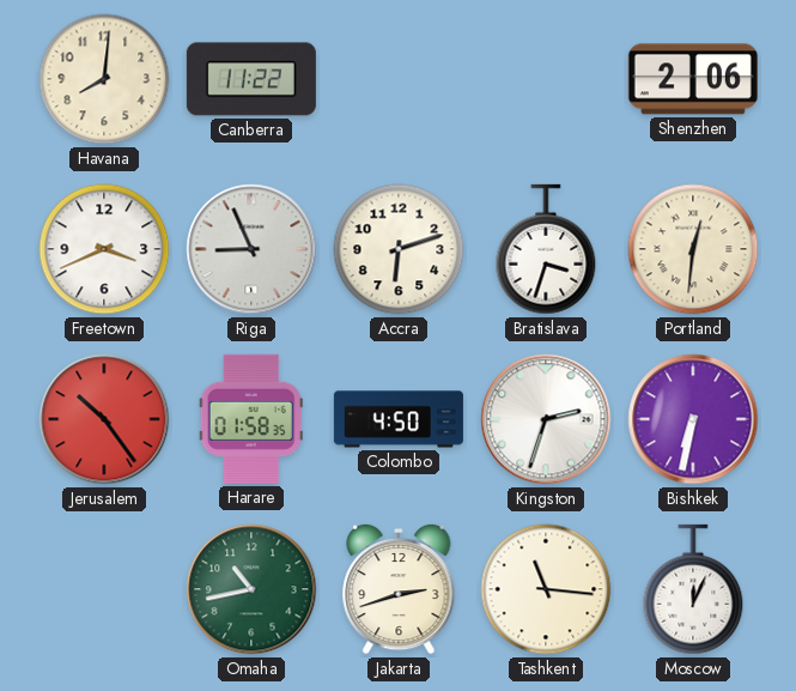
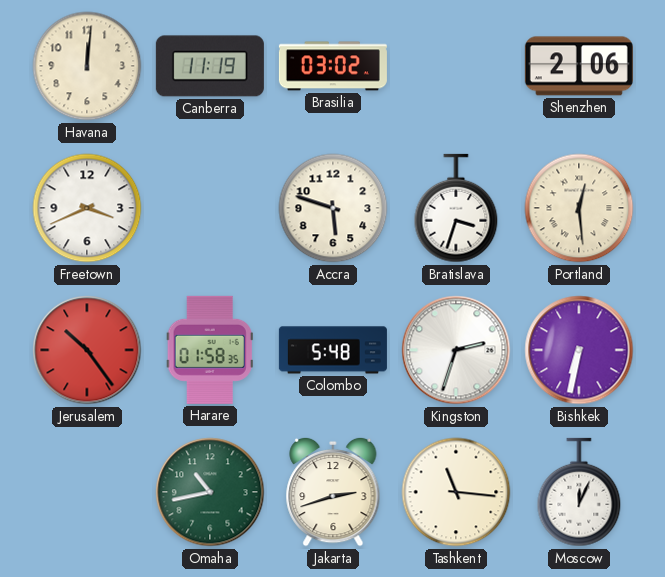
Havana: 8:01 -> 12:01 (87, 66)
Canberra: 11:22 -> 11:19 (210, 66)
Brasilia: none -> 03:02 (333, 66)
Riga: 8:56 -> none (251, 249)
Accra: 6:12 -> 5:48 (333, 208)
Portland: 12:31 -> 12:29 (579, 208)
Colombo: 4:50 -> 5:48 (333, 350)
